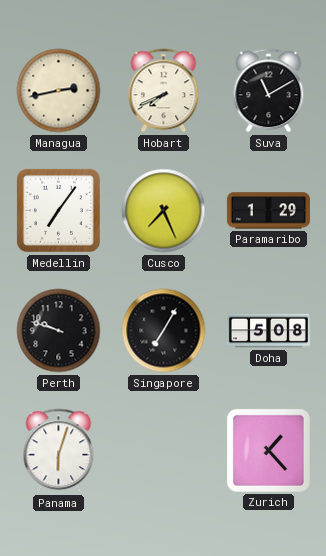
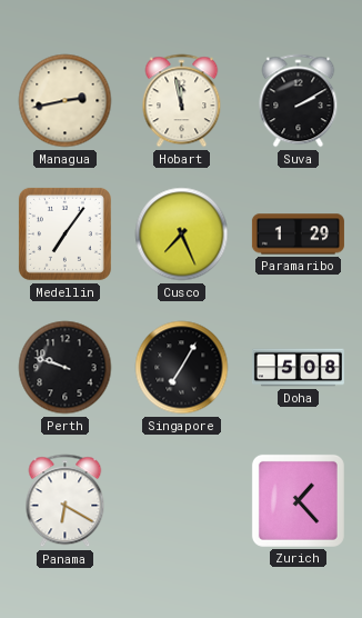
Hobart: 7:41 -> 11:58 (182, 101)
Suva: 11:10 -> 2:10 (299, 101)
Panama: 6:03 -> 6:20 (66, 501)
